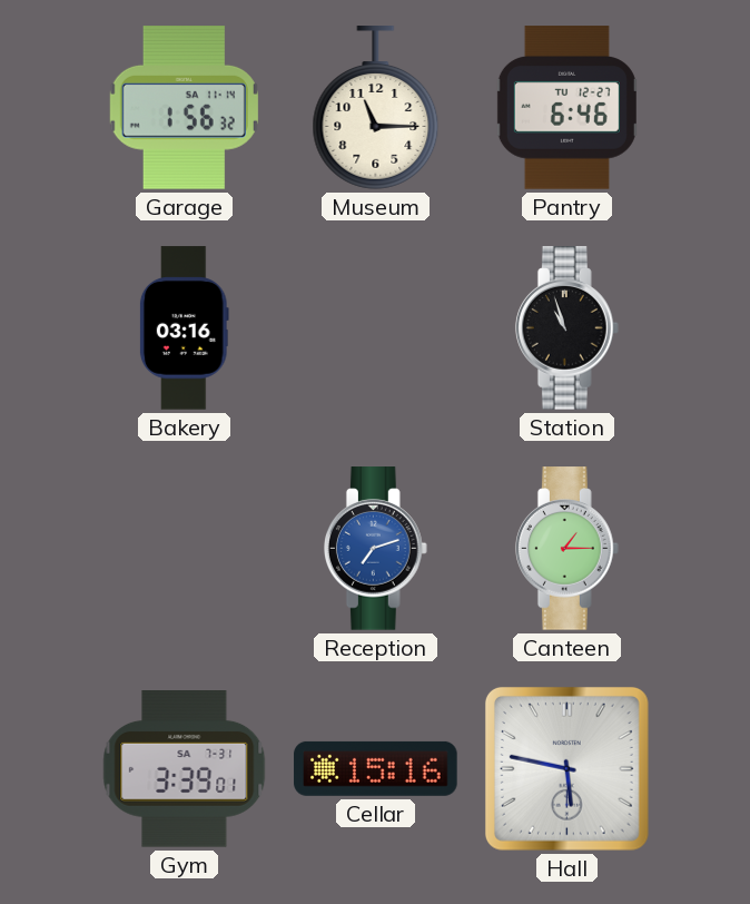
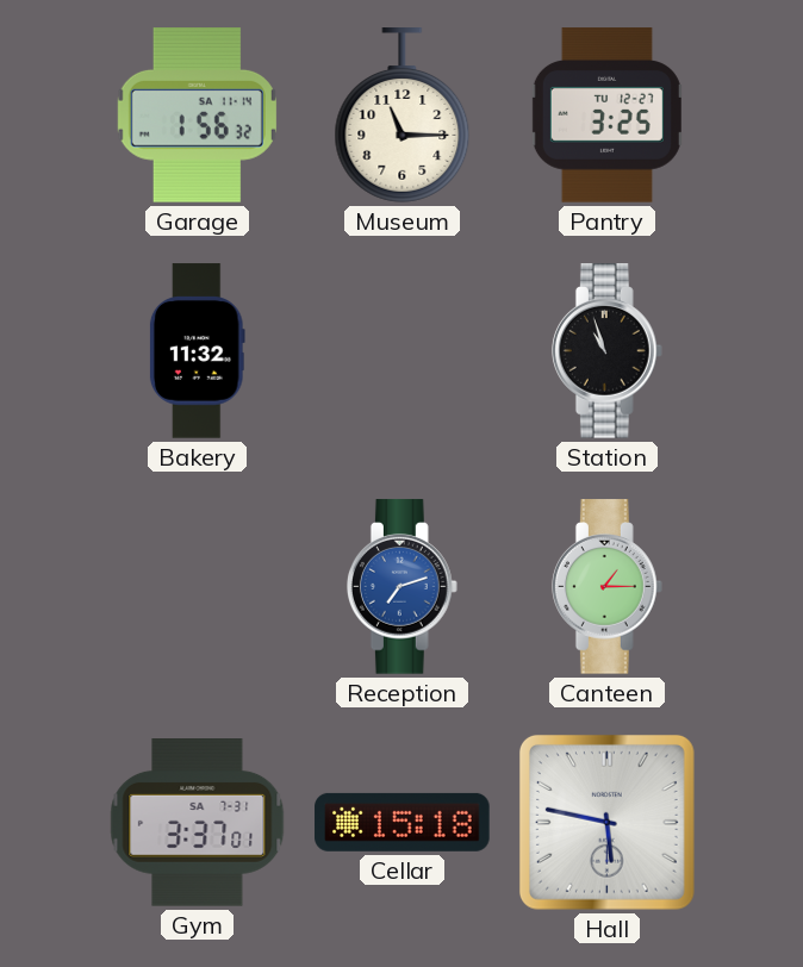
Pantry: 6:46 -> 3:25 (606, 116)
Bakery: 03:16 -> 11:32 (197, 351)
Gym: 3:39 -> 3:37 (198, 823)
Cellar: 15:16 -> 15:18 (403, 822)
